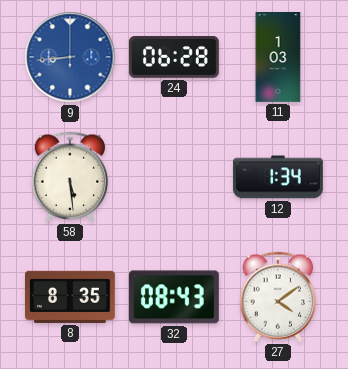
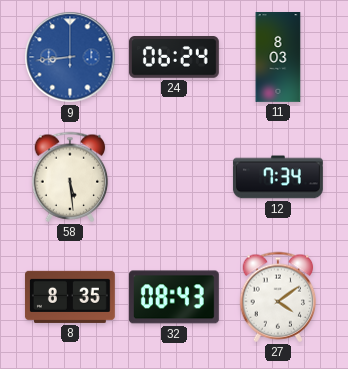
24: 06:28 -> 06:24 (174, 57)
11: 1:03 -> 8:03 (278, 58)
12: 1:34 -> 7:34 (278, 177)
